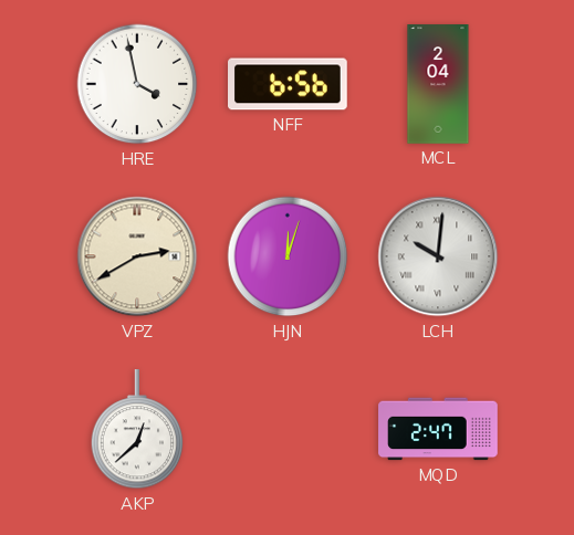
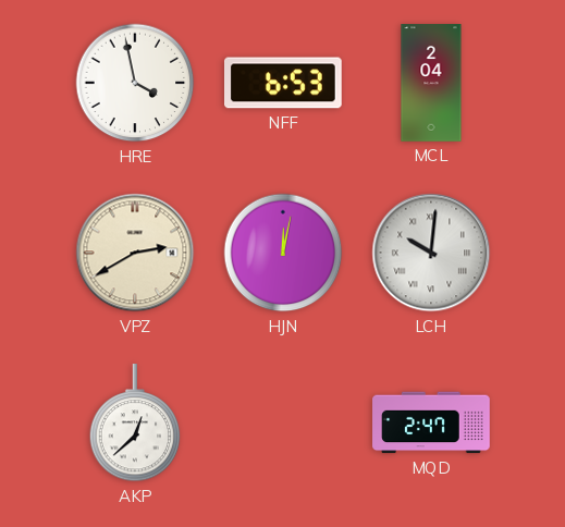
NFF: 6:56 -> 6:53 (284, 83)
HJN: 12:03 -> 12:02 (283, 253)
